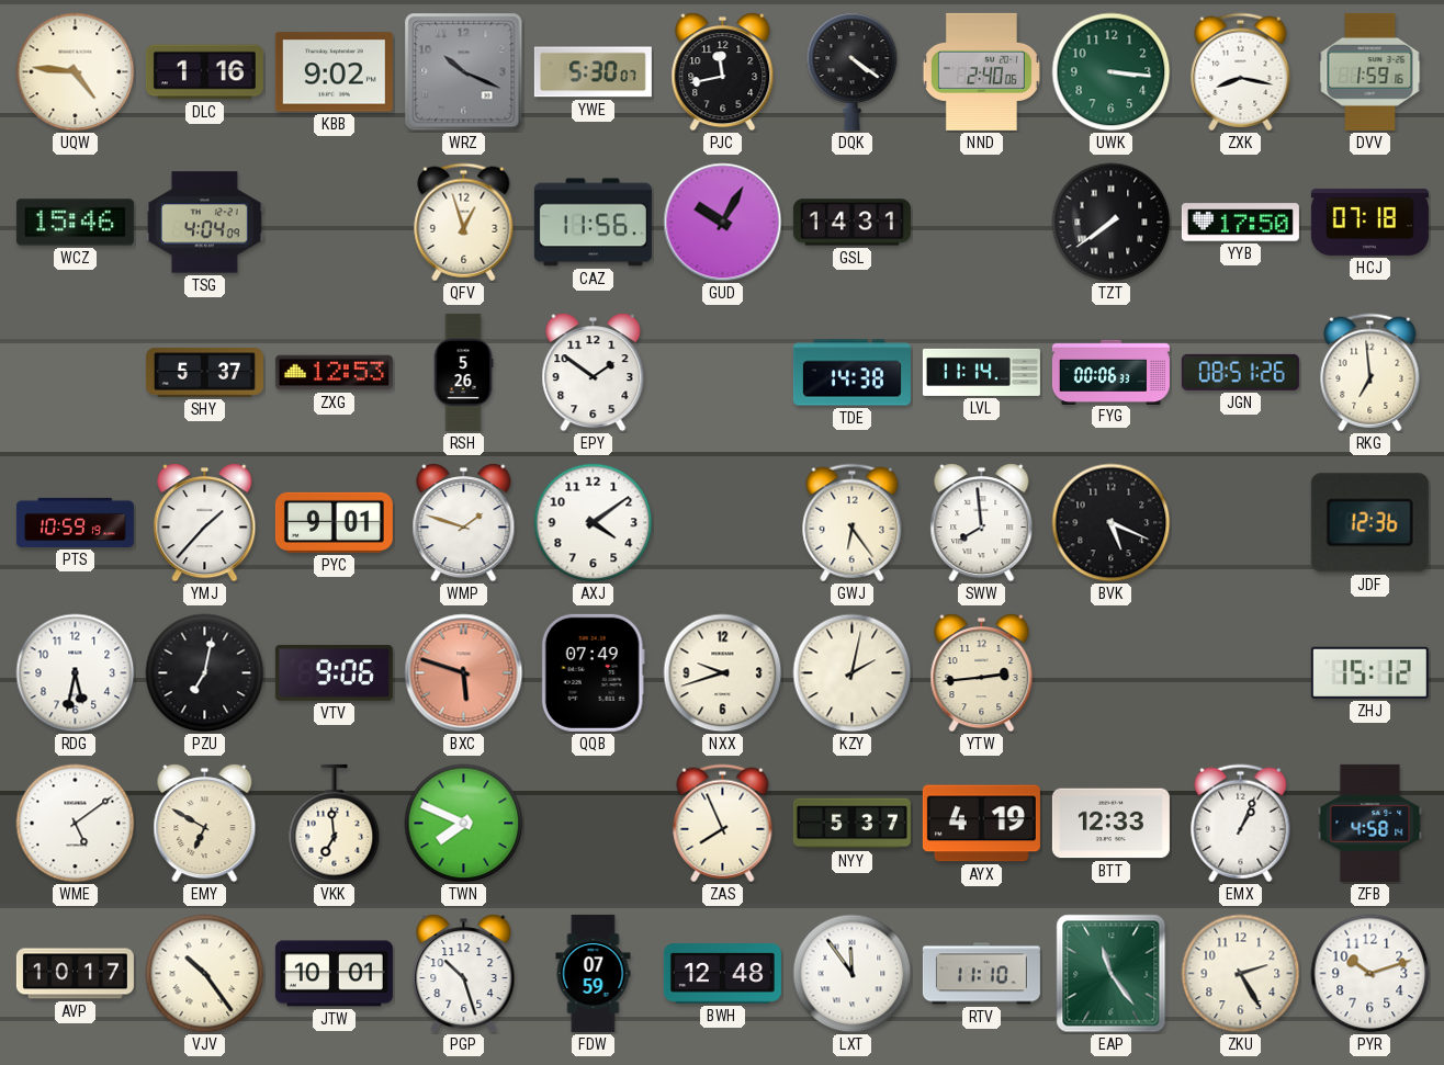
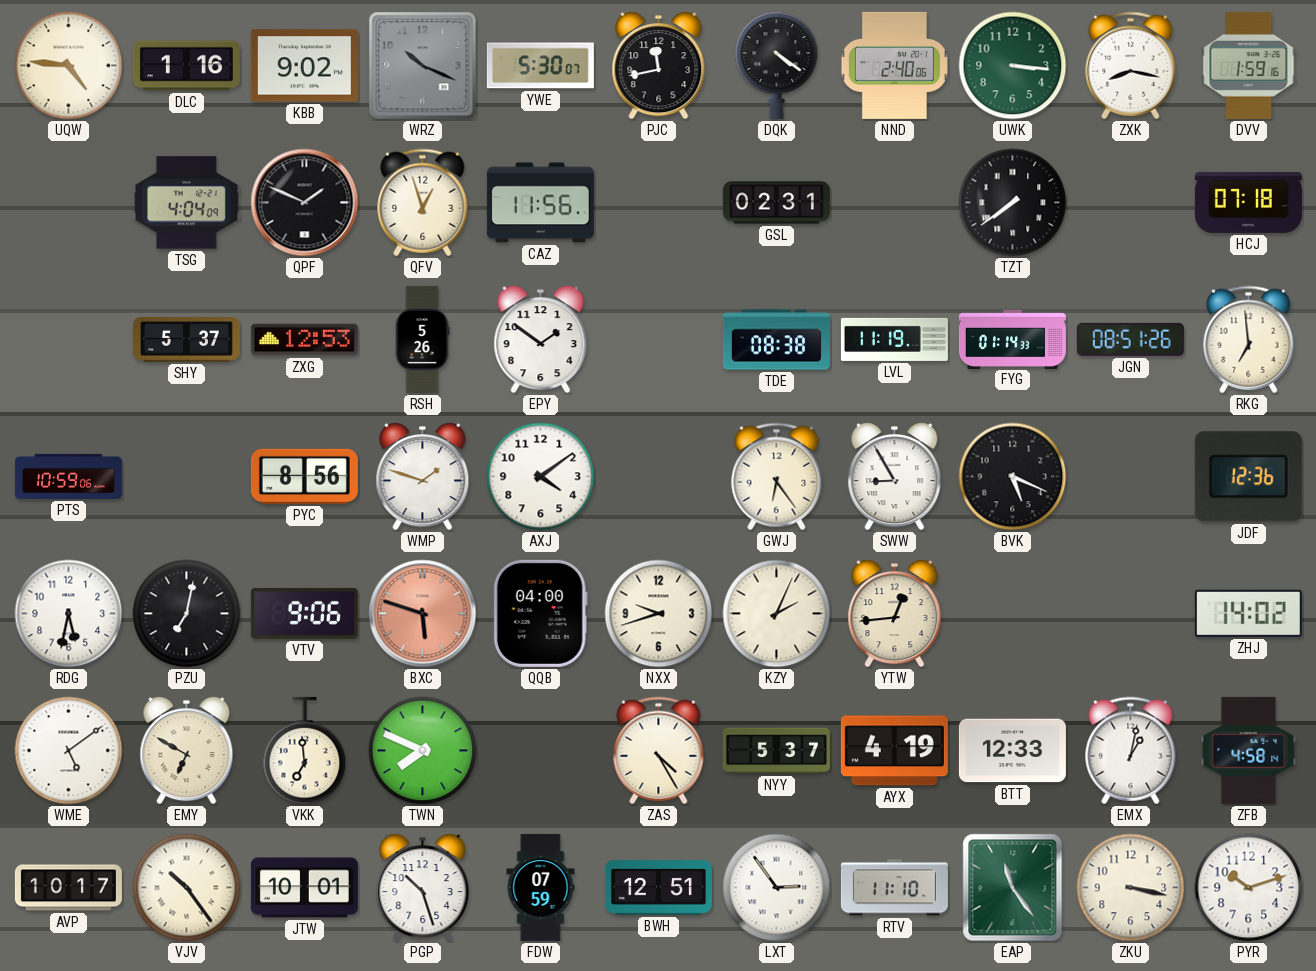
WCZ: 15:46 -> none (75, 223)
QPF: none -> 1:49 (305, 203)
GUD: 10:05 -> none (723, 223)
GSL: 14:31 -> 02:31 (776, 203)
YYB: 17:50 -> none (1240, 223)
TDE: 14:38 -> 08:38 (776, 340)
LVL: 11:14 -> 11:19 (894, 339)
FYG: 00:06 -> 01:14 (1012, 339)
PTS: 10:59:19 -> 10:59:06 (68, 476)
YMJ: 1:37 -> none (205, 523)
PYC: 9:01 -> 8:56 (304, 476)
SWW: 7:59 -> 8:55 (895, 477)
QQB: 07:49 -> 04:00 (540, 613)
KZY: 2:02 -> 2:04 (777, 614)
YTW: 2:44 -> 12:44 (895, 614)
ZHJ: 15:12 -> 14:02 (1248, 613)
ZAS: 7:56 -> 4:25 (659, 751)
EMX: 1:04 -> 1:02 (1131, 751)
BWH: 12:48 -> 12:51 (658, 888)
LXT: 11:54 -> 2:54 (777, 888)
ZKU: 2:25 -> 3:17 (1131, 888)
